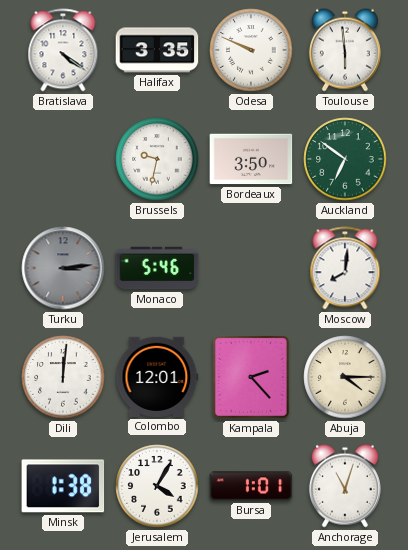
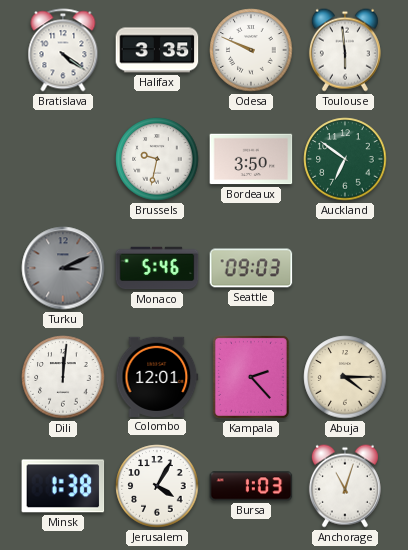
Turku: 3:14 -> 3:11 (63, 268)
Seattle: none -> 09:03 (251, 268)
Moscow: 8:01 -> none (345, 268)
Bursa: 1:01 -> 1:03 (251, 486)
